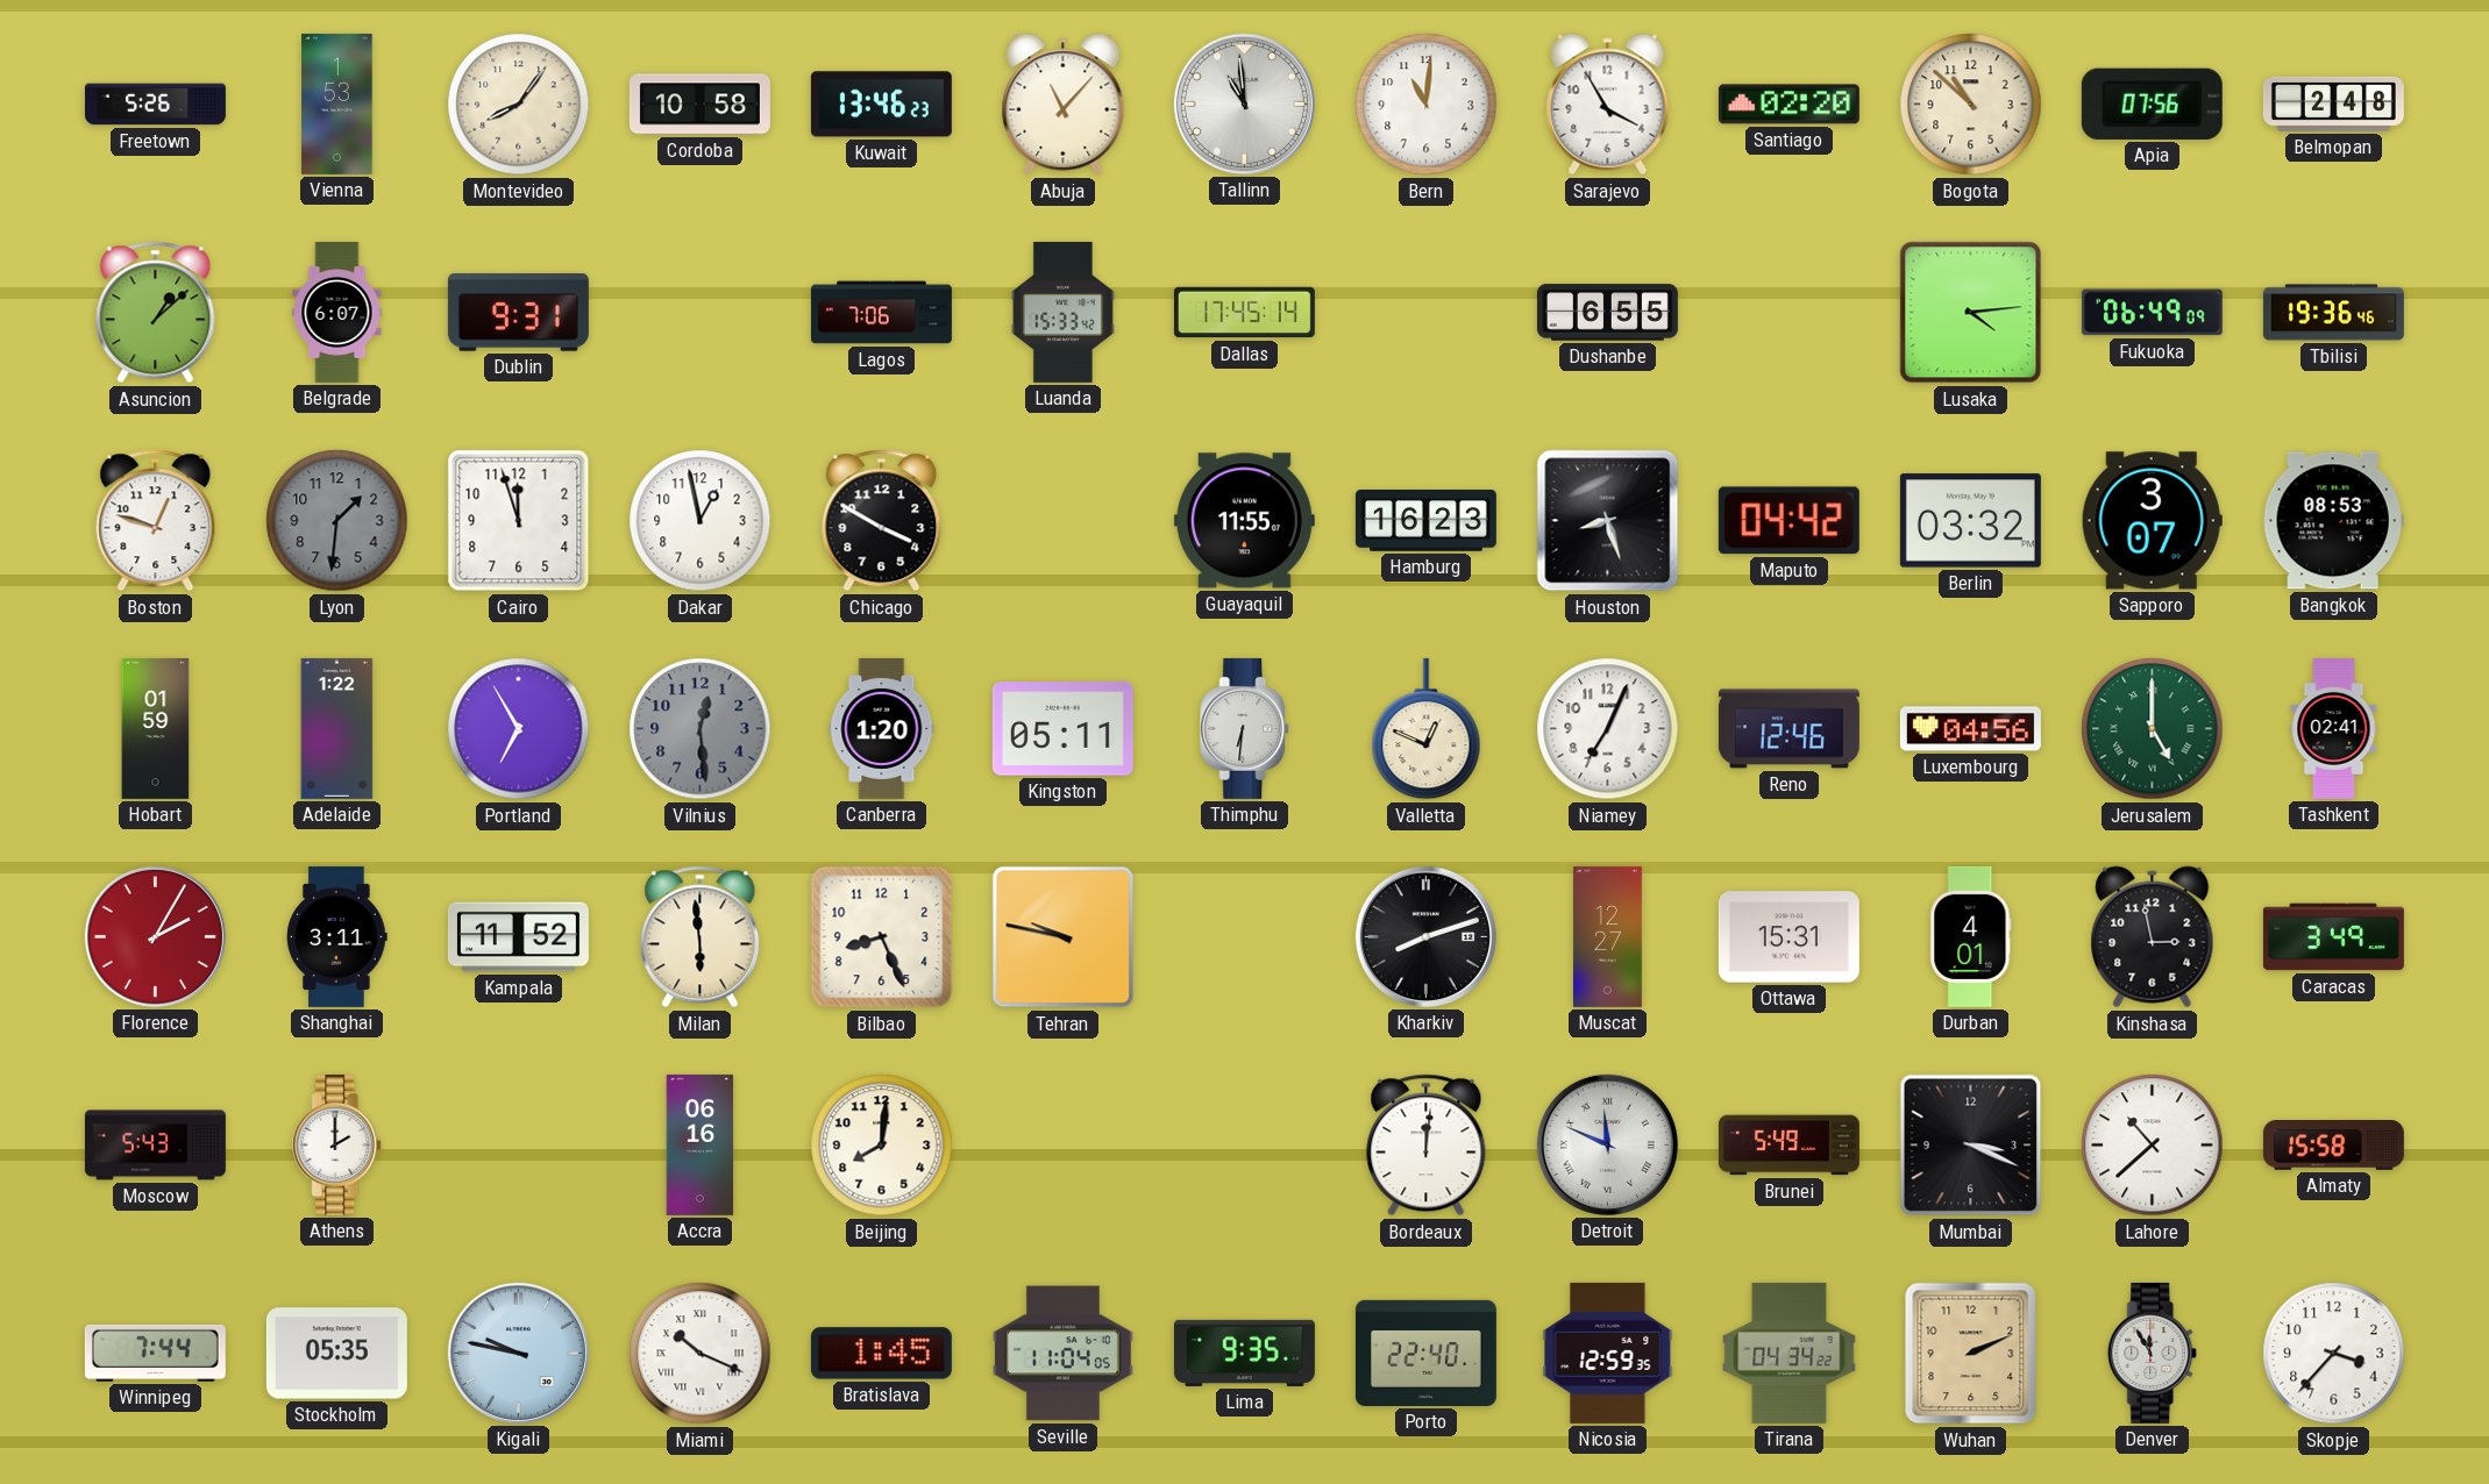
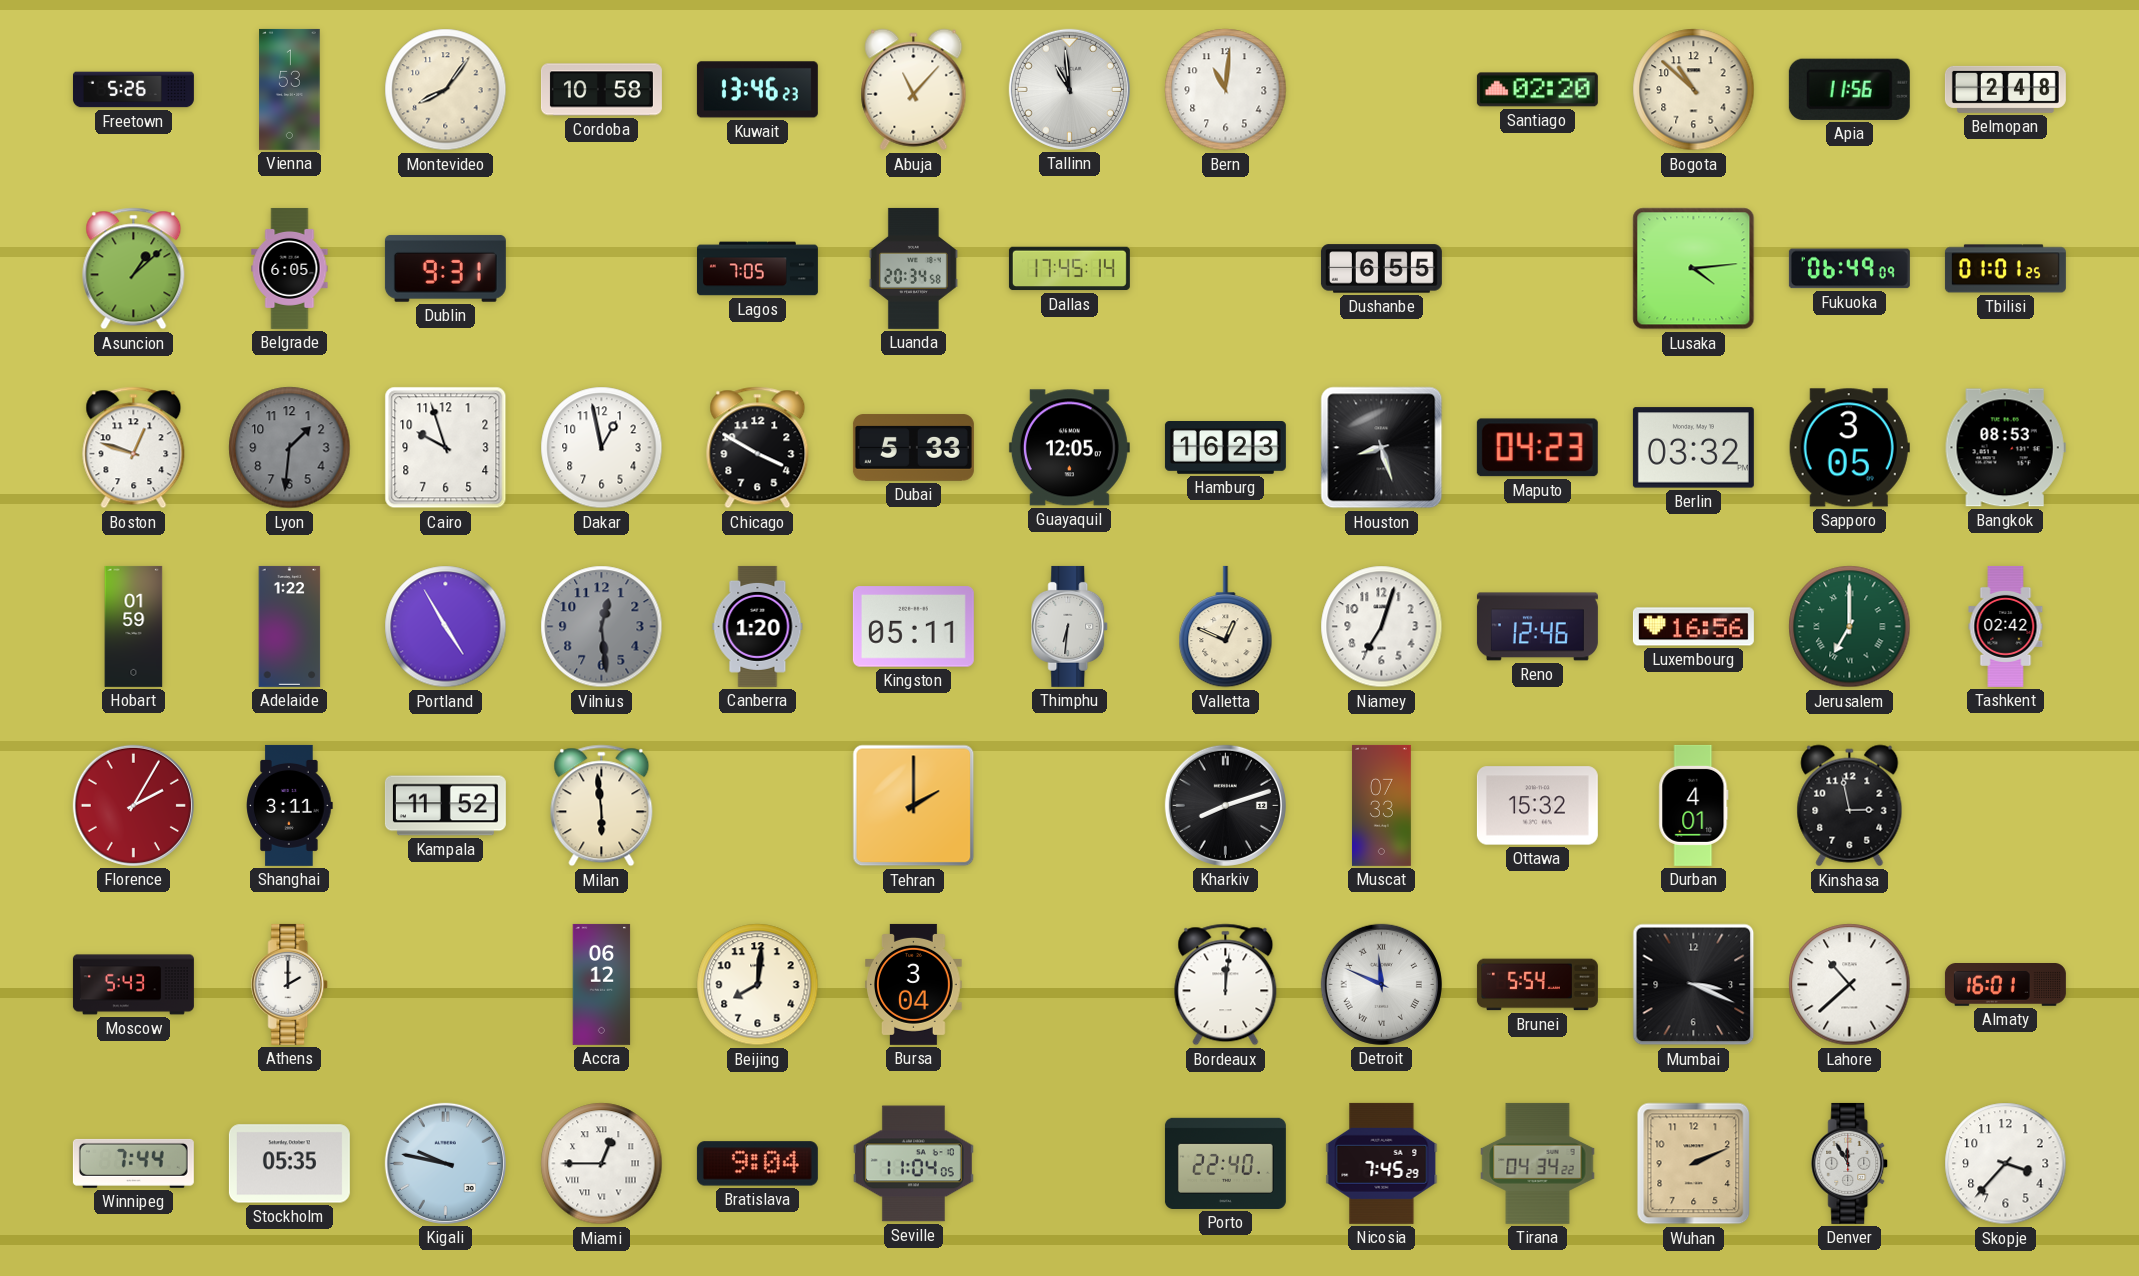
Sarajevo: 3:55 -> none (1608, 105)
Apia: 07:56 -> 11:56 (1849, 89)
Belgrade: 6:07 -> 6:05 (290, 268)
Lagos: 7:06 -> 7:05 (757, 269)
Luanda: 15:33 -> 20:34 (913, 268)
Tbilisi: 19:36 -> 01:01 (2005, 269)
Cairo: 11:57 -> 9:57 (446, 448)
Dubai: none -> 5:33 (913, 448)
Guayaquil: 11:55 -> 12:05 (1069, 448)
Maputo: 04:42 -> 04:23 (1537, 448)
Sapporo: 3:07 -> 3:05 (1849, 448)
Portland: 6:55 -> 4:55 (446, 627)
Niamey: 7:04 -> 7:03 (1382, 627)
Luxembourg: 04:56 -> 16:56 (1693, 627)
Jerusalem: 5:00 -> 7:00 (1850, 627)
Tashkent: 02:41 -> 02:42 (2006, 626)
Bilbao: 8:26 -> none (882, 937)
Tehran: 9:47 -> 2:00 (914, 806)
Muscat: 12:27 -> 07:33 (1381, 805)
Ottawa: 15:31 -> 15:32 (1537, 806)
Caracas: 3:49 -> none (2333, 937)
Accra: 06:16 -> 06:12 (602, 984)
Bursa: none -> 3:04 (914, 984)
Brunei: 5:49 -> 5:54 (1537, 985)
Almaty: 15:58 -> 16:01 (2005, 985)
Miami: 10:19 -> 12:45 (602, 1164)
Bratislava: 1:45 -> 9:04 (757, 1164)
Lima: 9:35 -> none (1244, 1353)
Nicosia: 12:59 -> 7:45 (1382, 1163)
